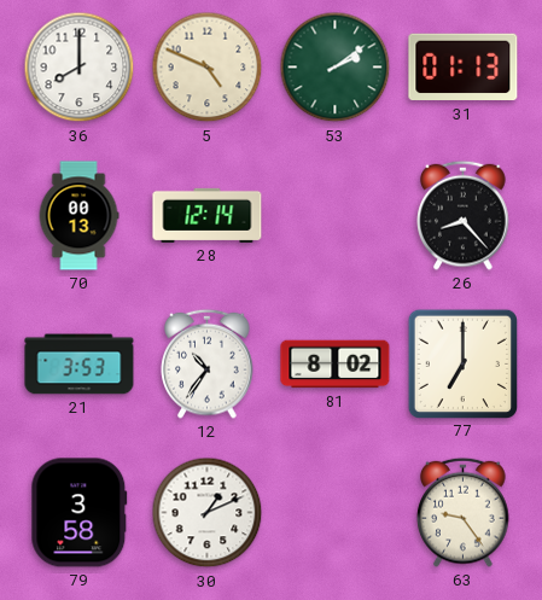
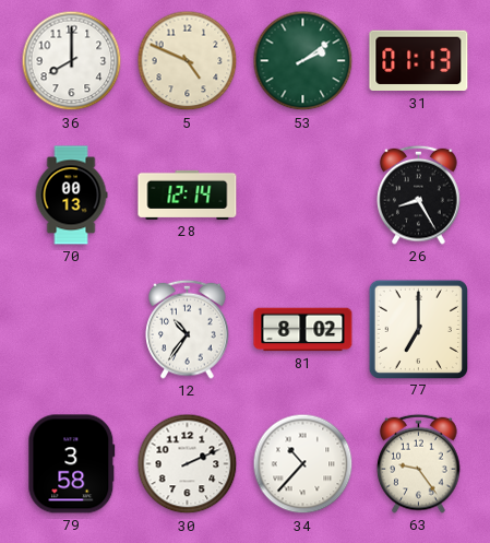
26: 8:23 -> 8:25 (419, 194)
21: 3:53 -> none (80, 365)
30: 1:11 -> 2:11 (188, 464)
34: none -> 10:37 (303, 464)
